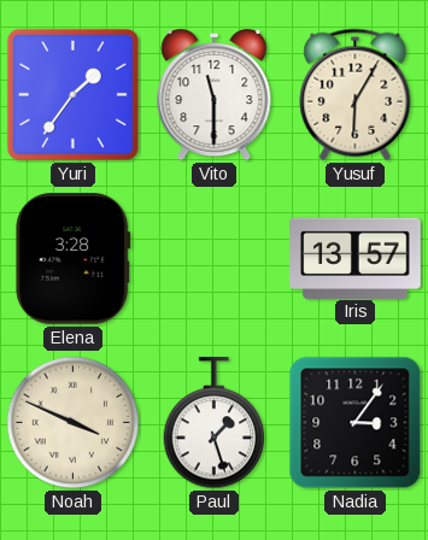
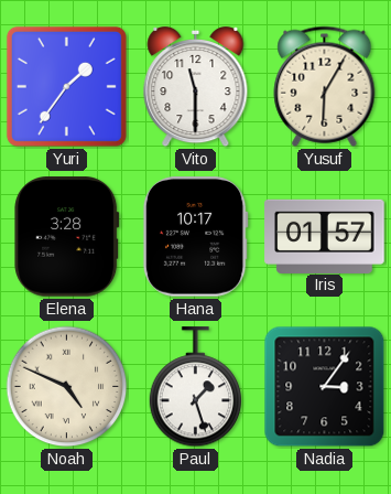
Hana: none -> 10:17 (195, 237)
Iris: 13:57 -> 01:57 (325, 236)
Noah: 3:49 -> 4:49 (67, 387)
